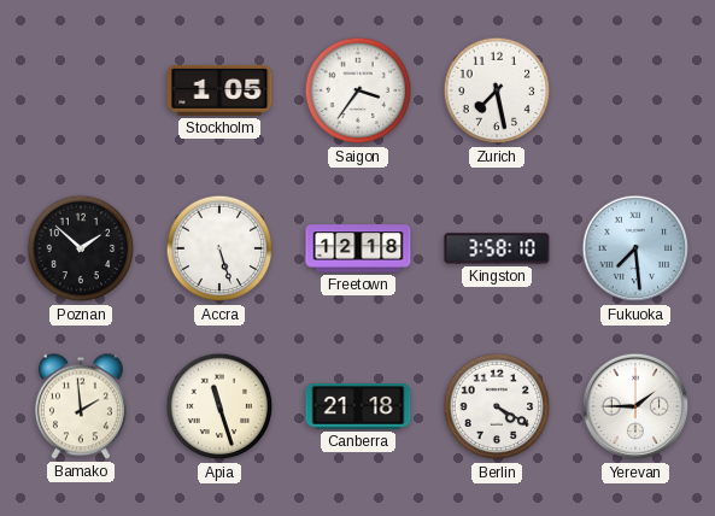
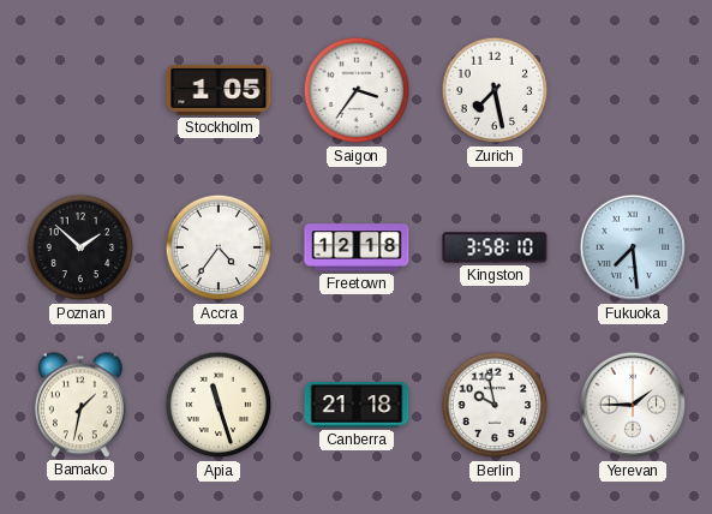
Accra: 5:27 -> 4:36 (219, 247)
Bamako: 1:59 -> 1:32 (80, 405)
Berlin: 4:20 -> 9:58 (495, 405)
